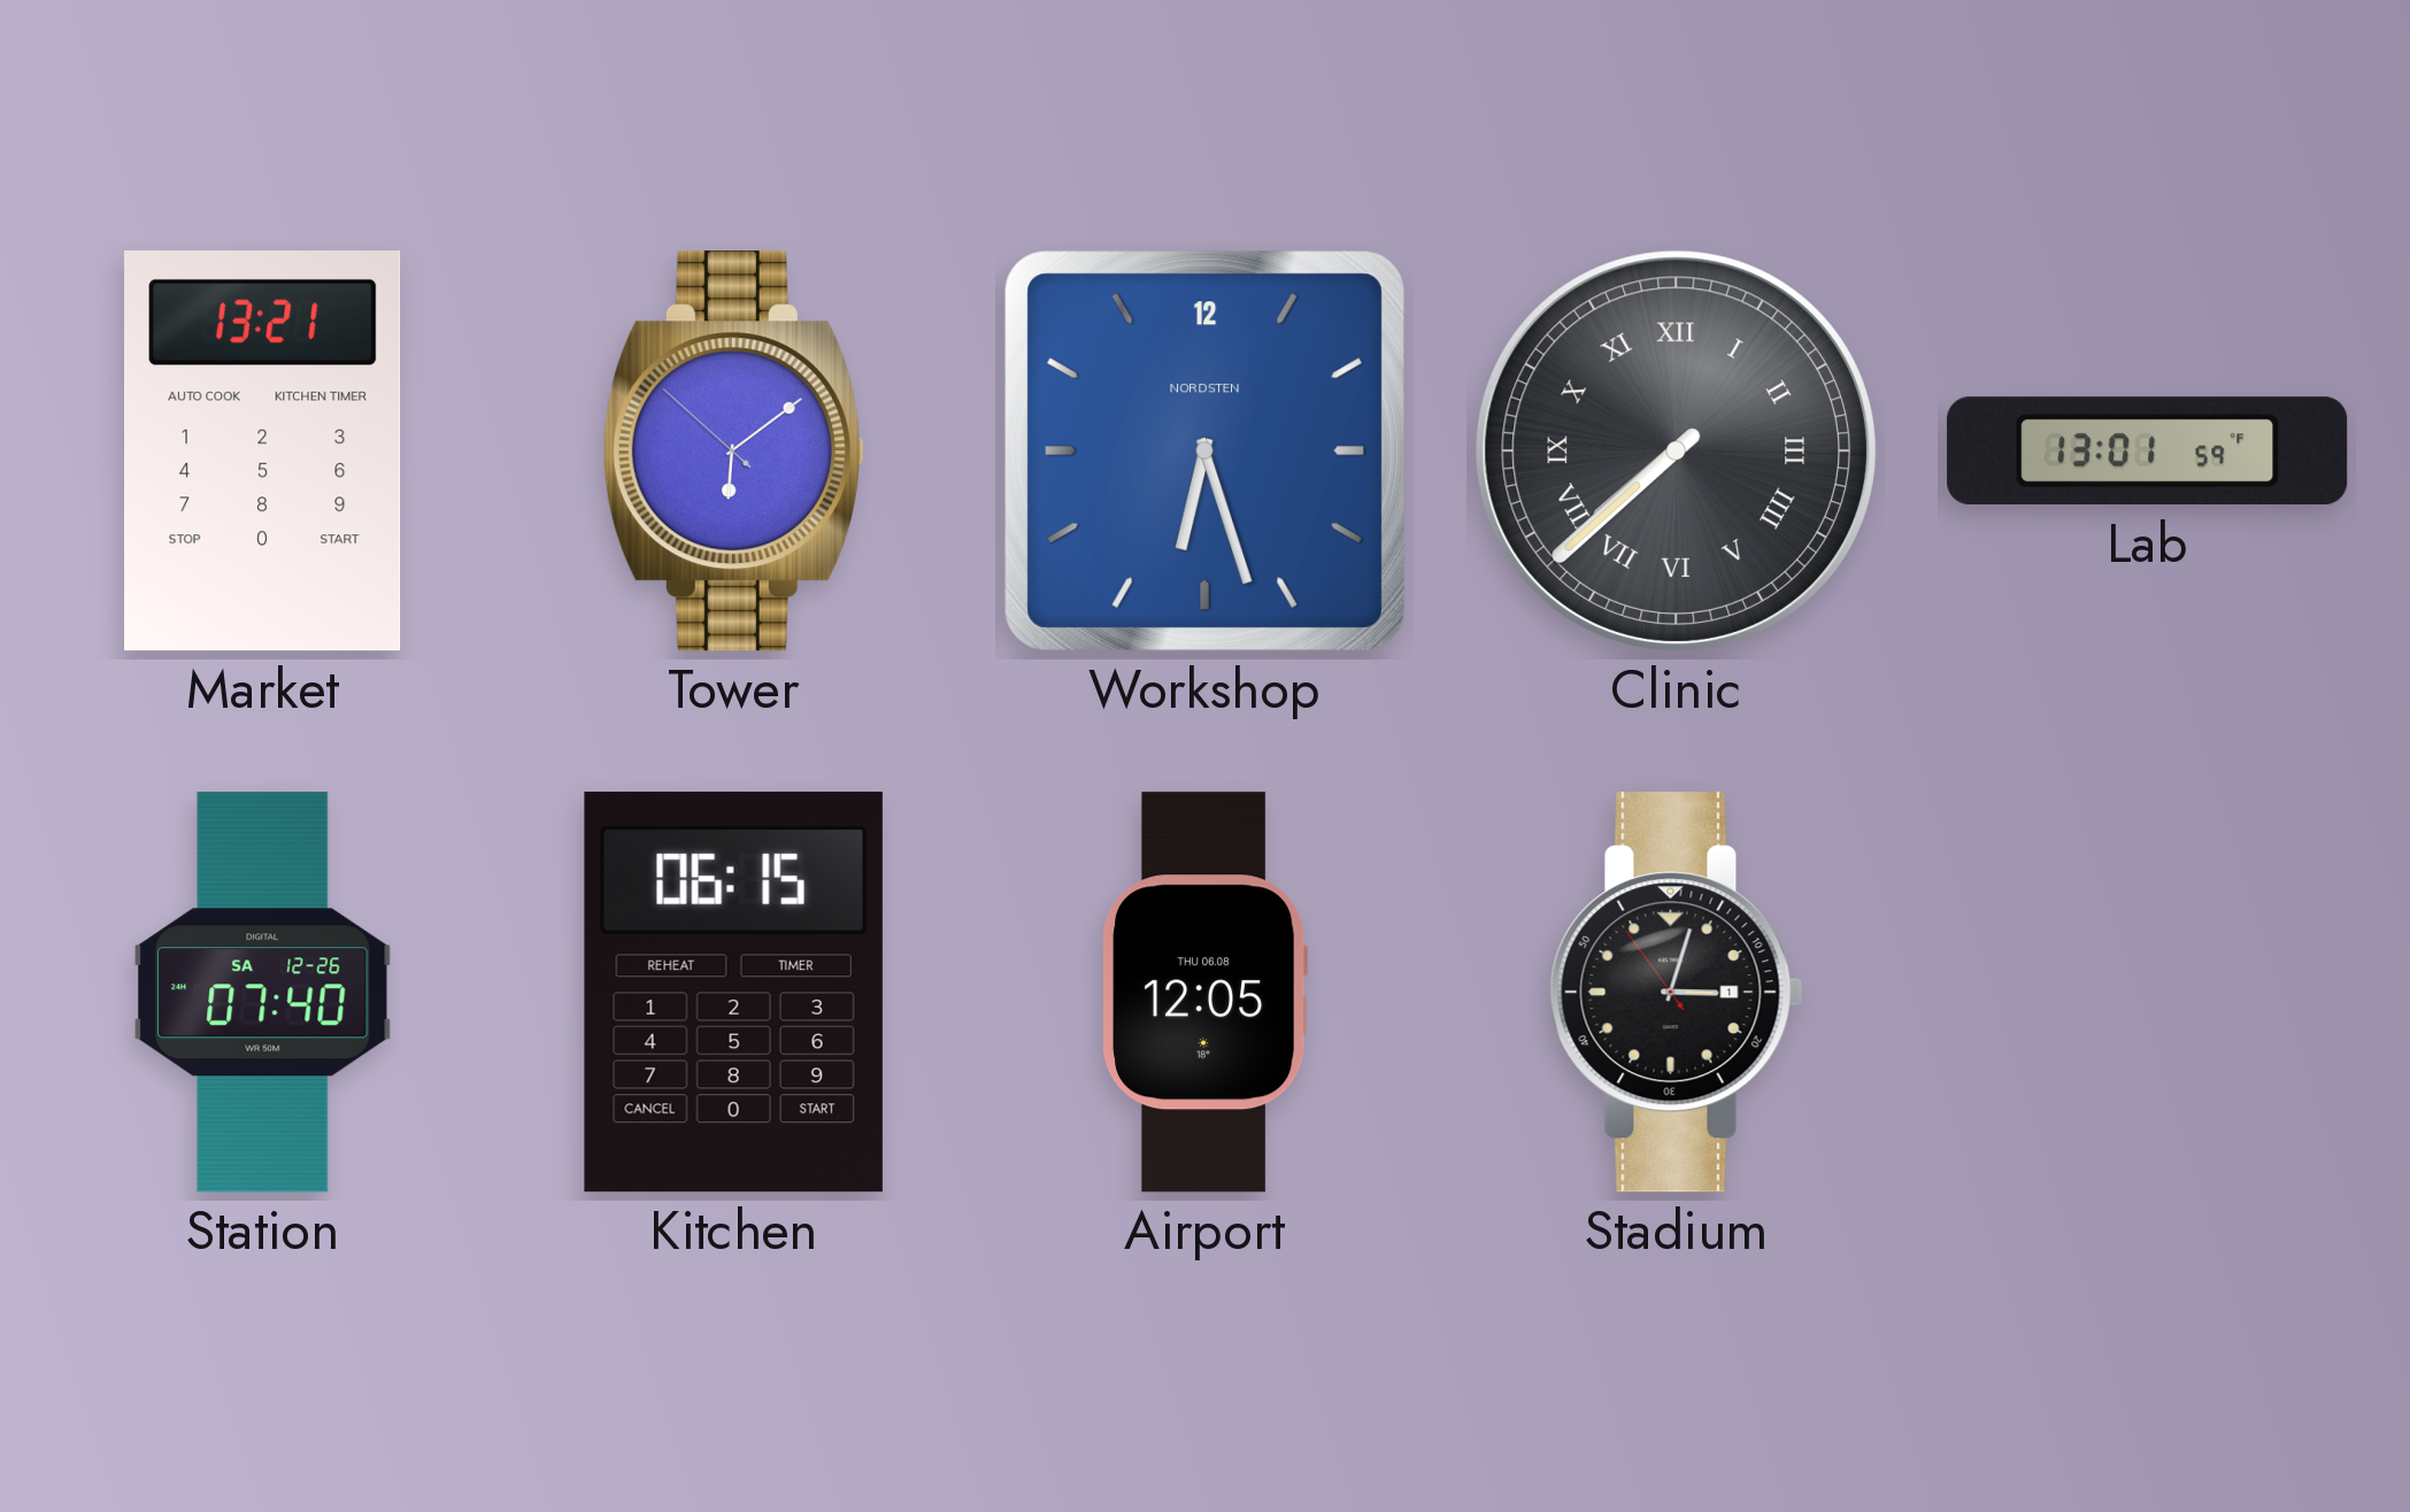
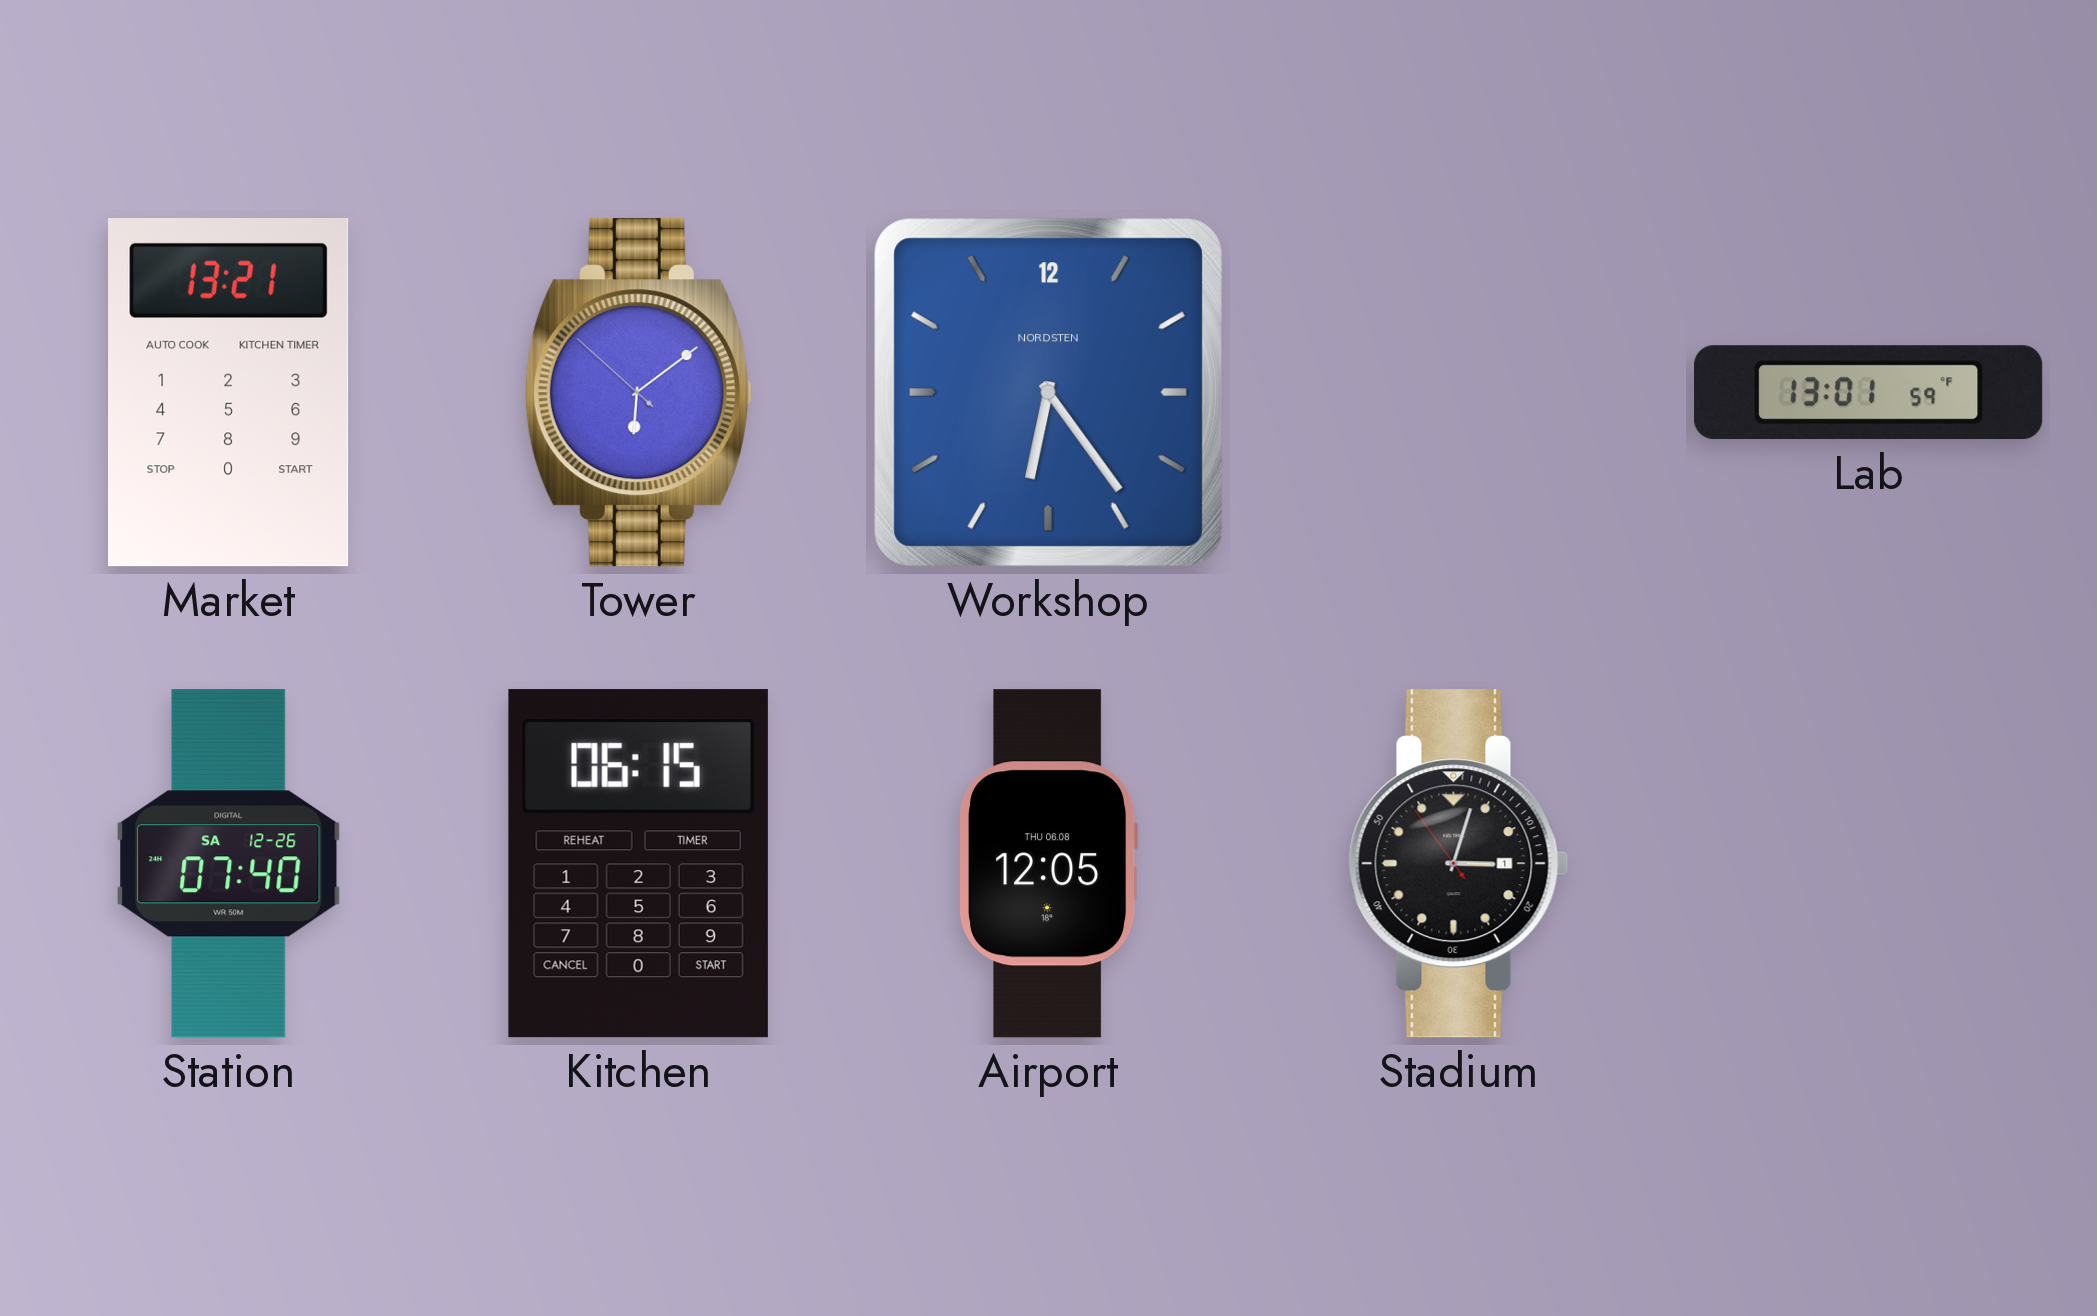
Workshop: 6:27 -> 6:24 (1048, 392)
Clinic: 7:38 -> none (1676, 450)
